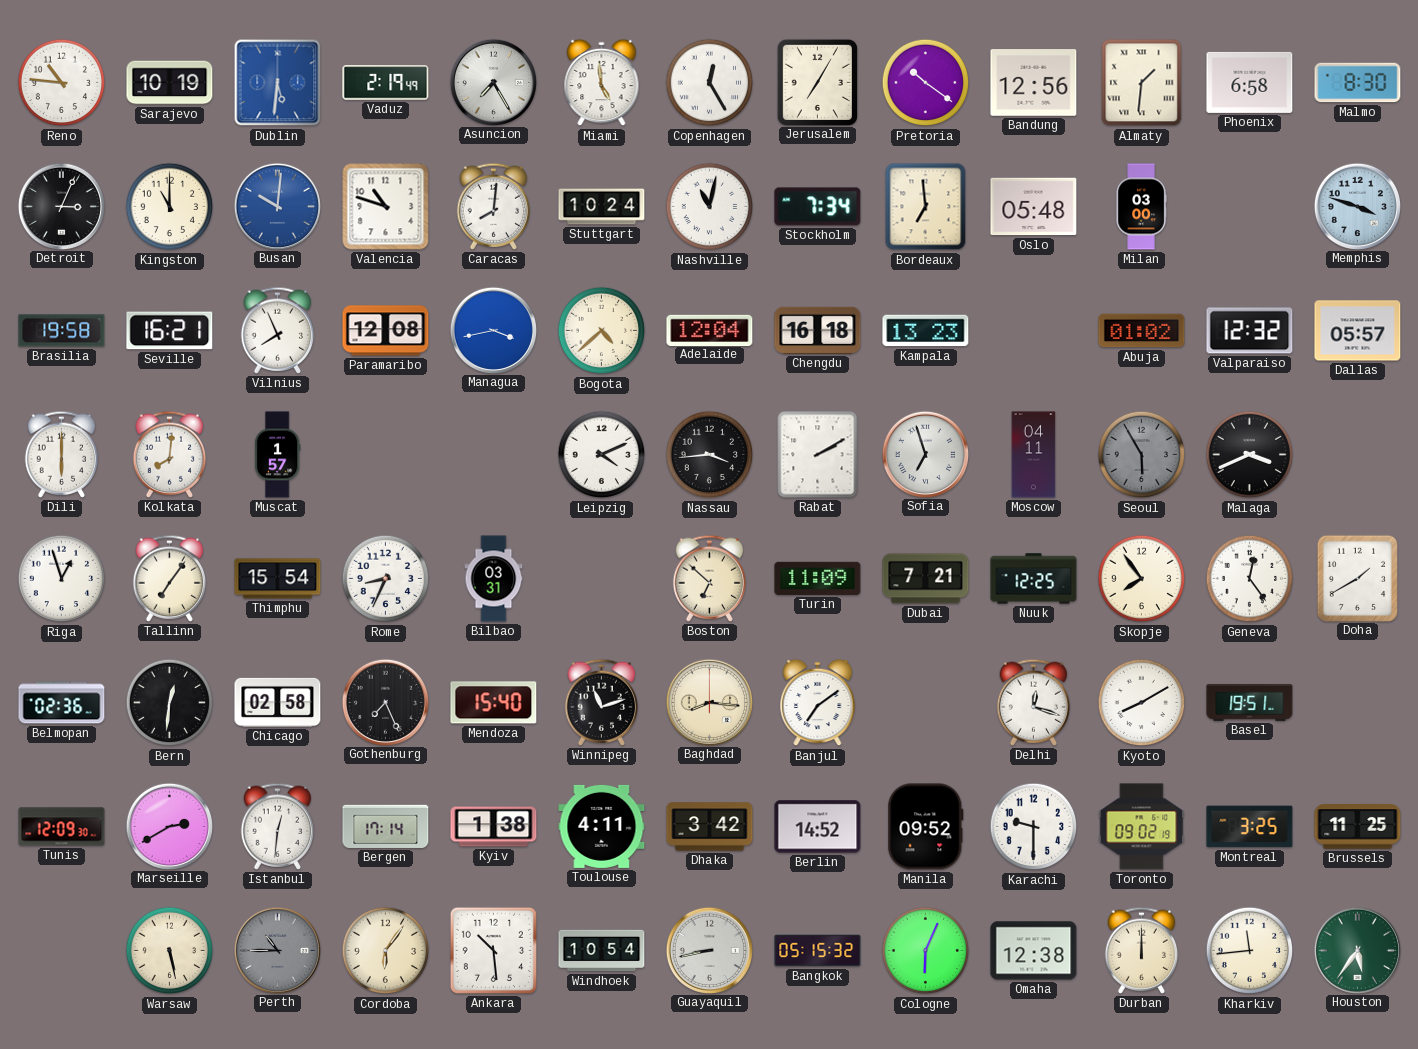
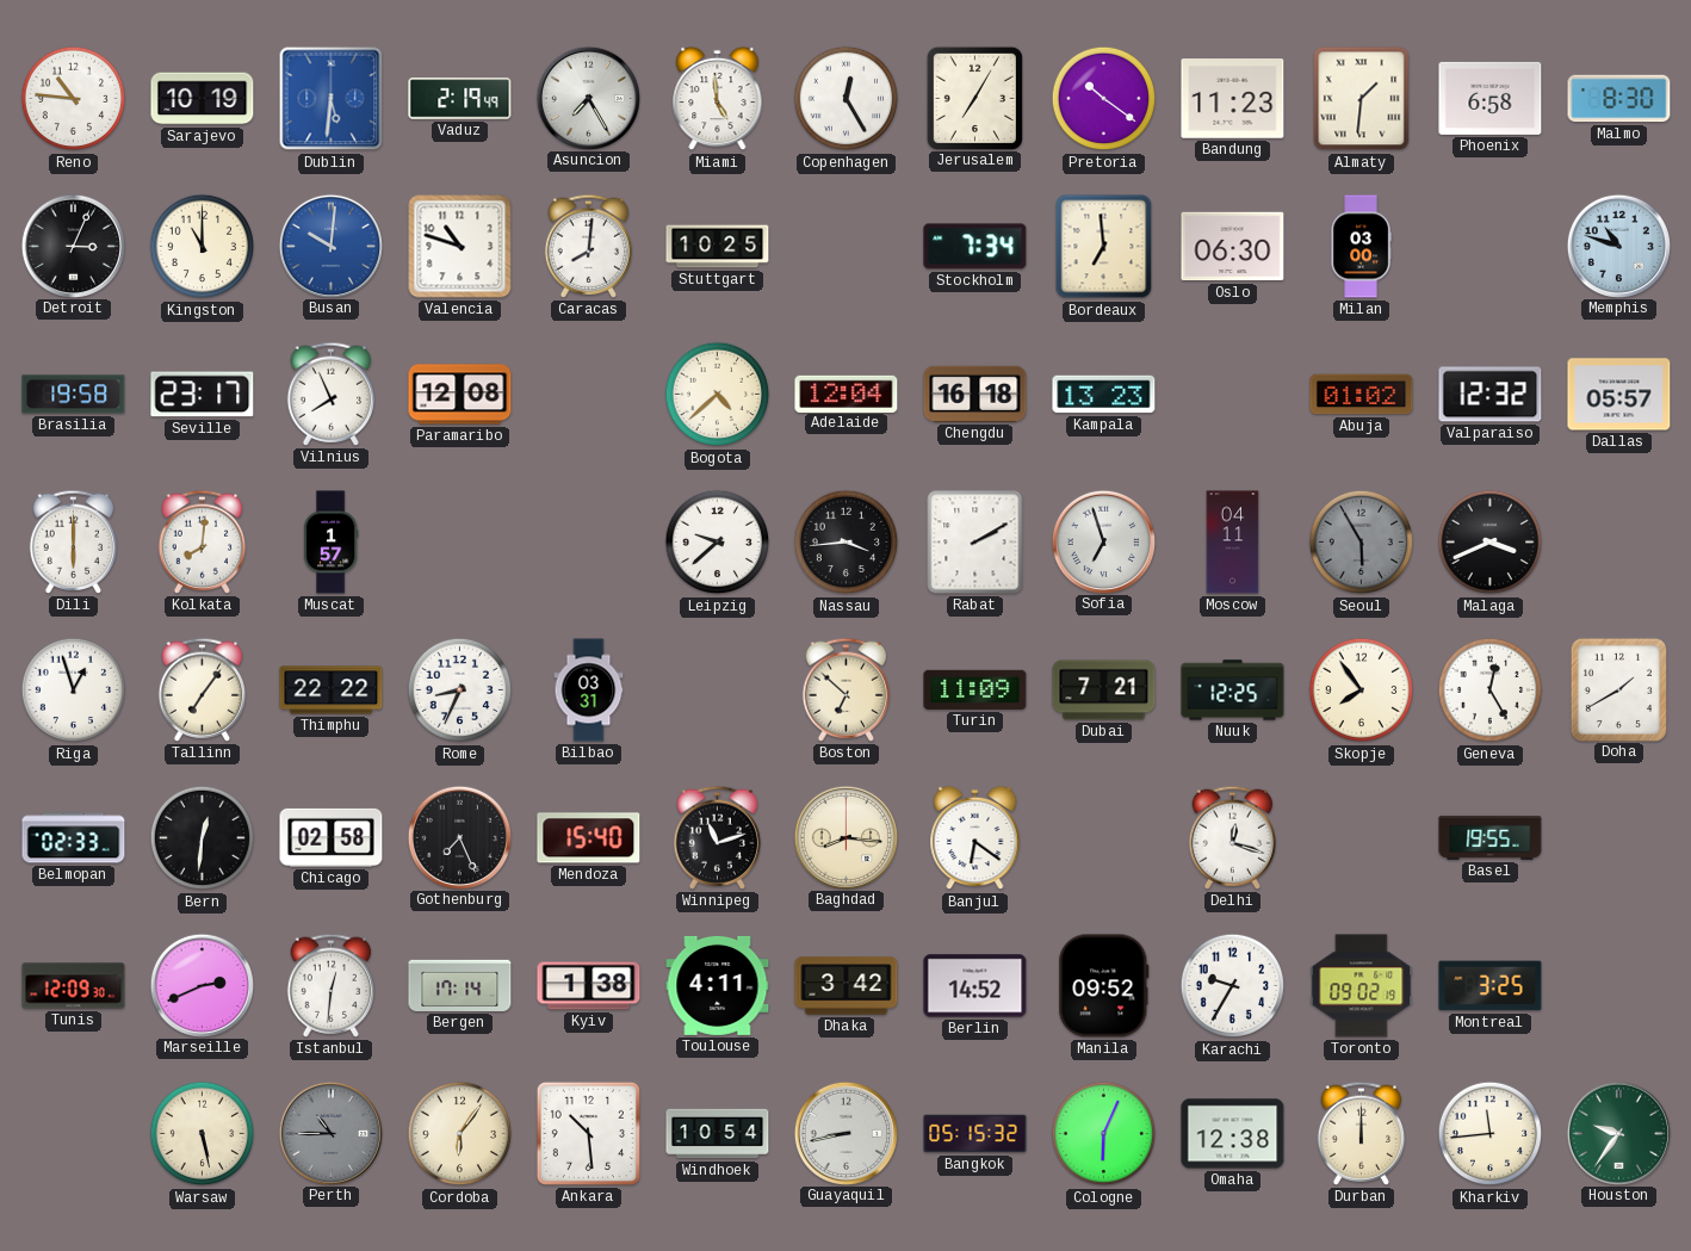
Bandung: 12:56 -> 11:23 (1233, 99)
Stuttgart: 10:24 -> 10:25 (718, 247)
Nashville: 11:02 -> none (710, 207)
Oslo: 05:48 -> 06:30 (1233, 247)
Memphis: 3:48 -> 10:48 (1618, 246)
Seville: 16:21 -> 23:17 (203, 395)
Managua: 3:43 -> none (493, 330)
Leipzig: 4:11 -> 9:38 (718, 543)
Thimphu: 15:54 -> 22:22 (332, 690)
Geneva: 12:24 -> 12:25 (1491, 690)
Belmopan: 02:36 -> 02:33 (74, 838)
Banjul: 7:09 -> 6:21 (975, 838)
Kyoto: 8:10 -> none (1142, 703)
Basel: 19:51 -> 19:55 (1491, 837)
Marseille: 2:40 -> 2:41 (202, 985)
Karachi: 9:30 -> 9:35 (1233, 986)
Brussels: 11:25 -> none (1358, 827)
Houston: 5:36 -> 9:36 (1618, 1133)
